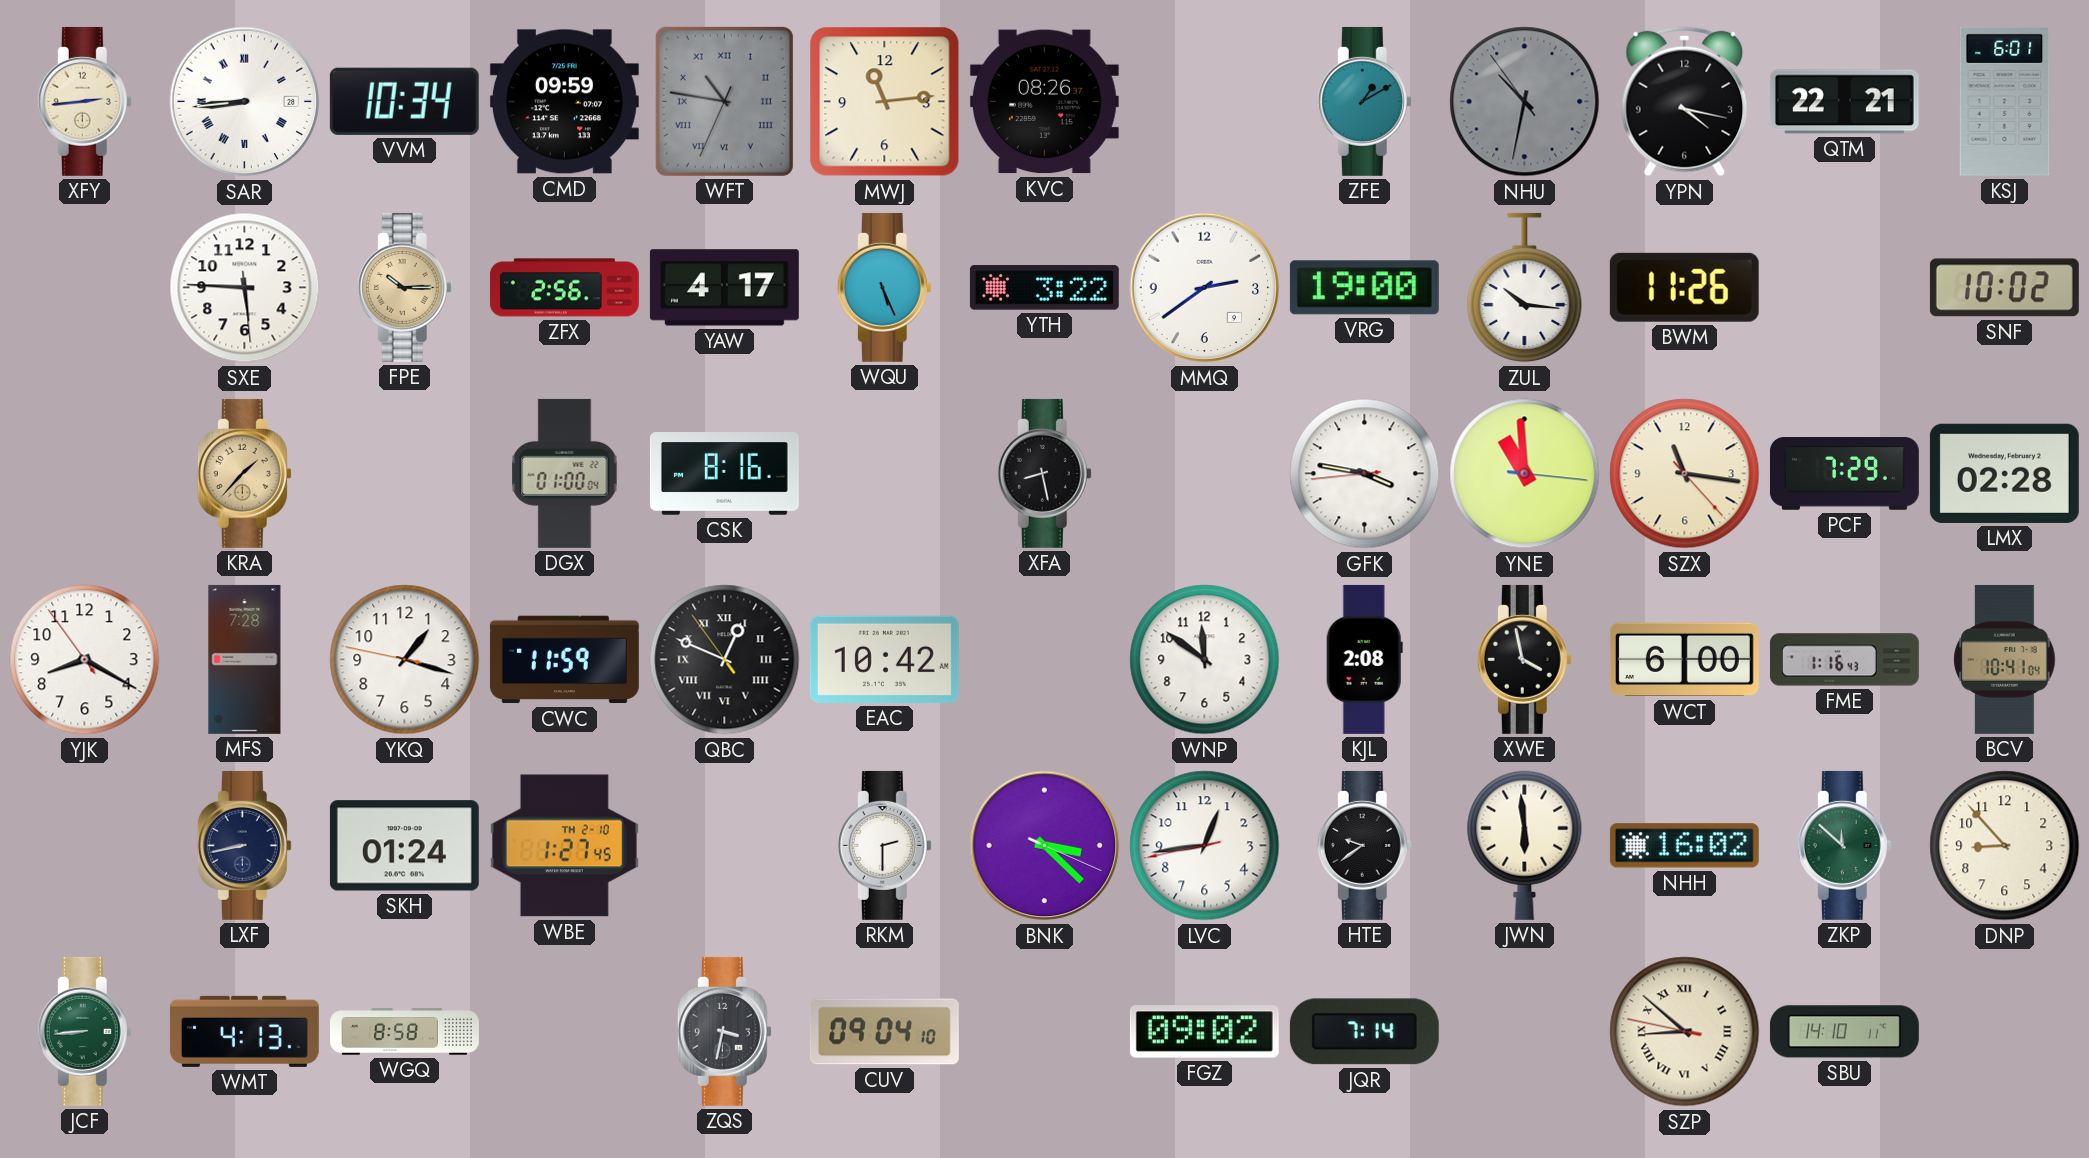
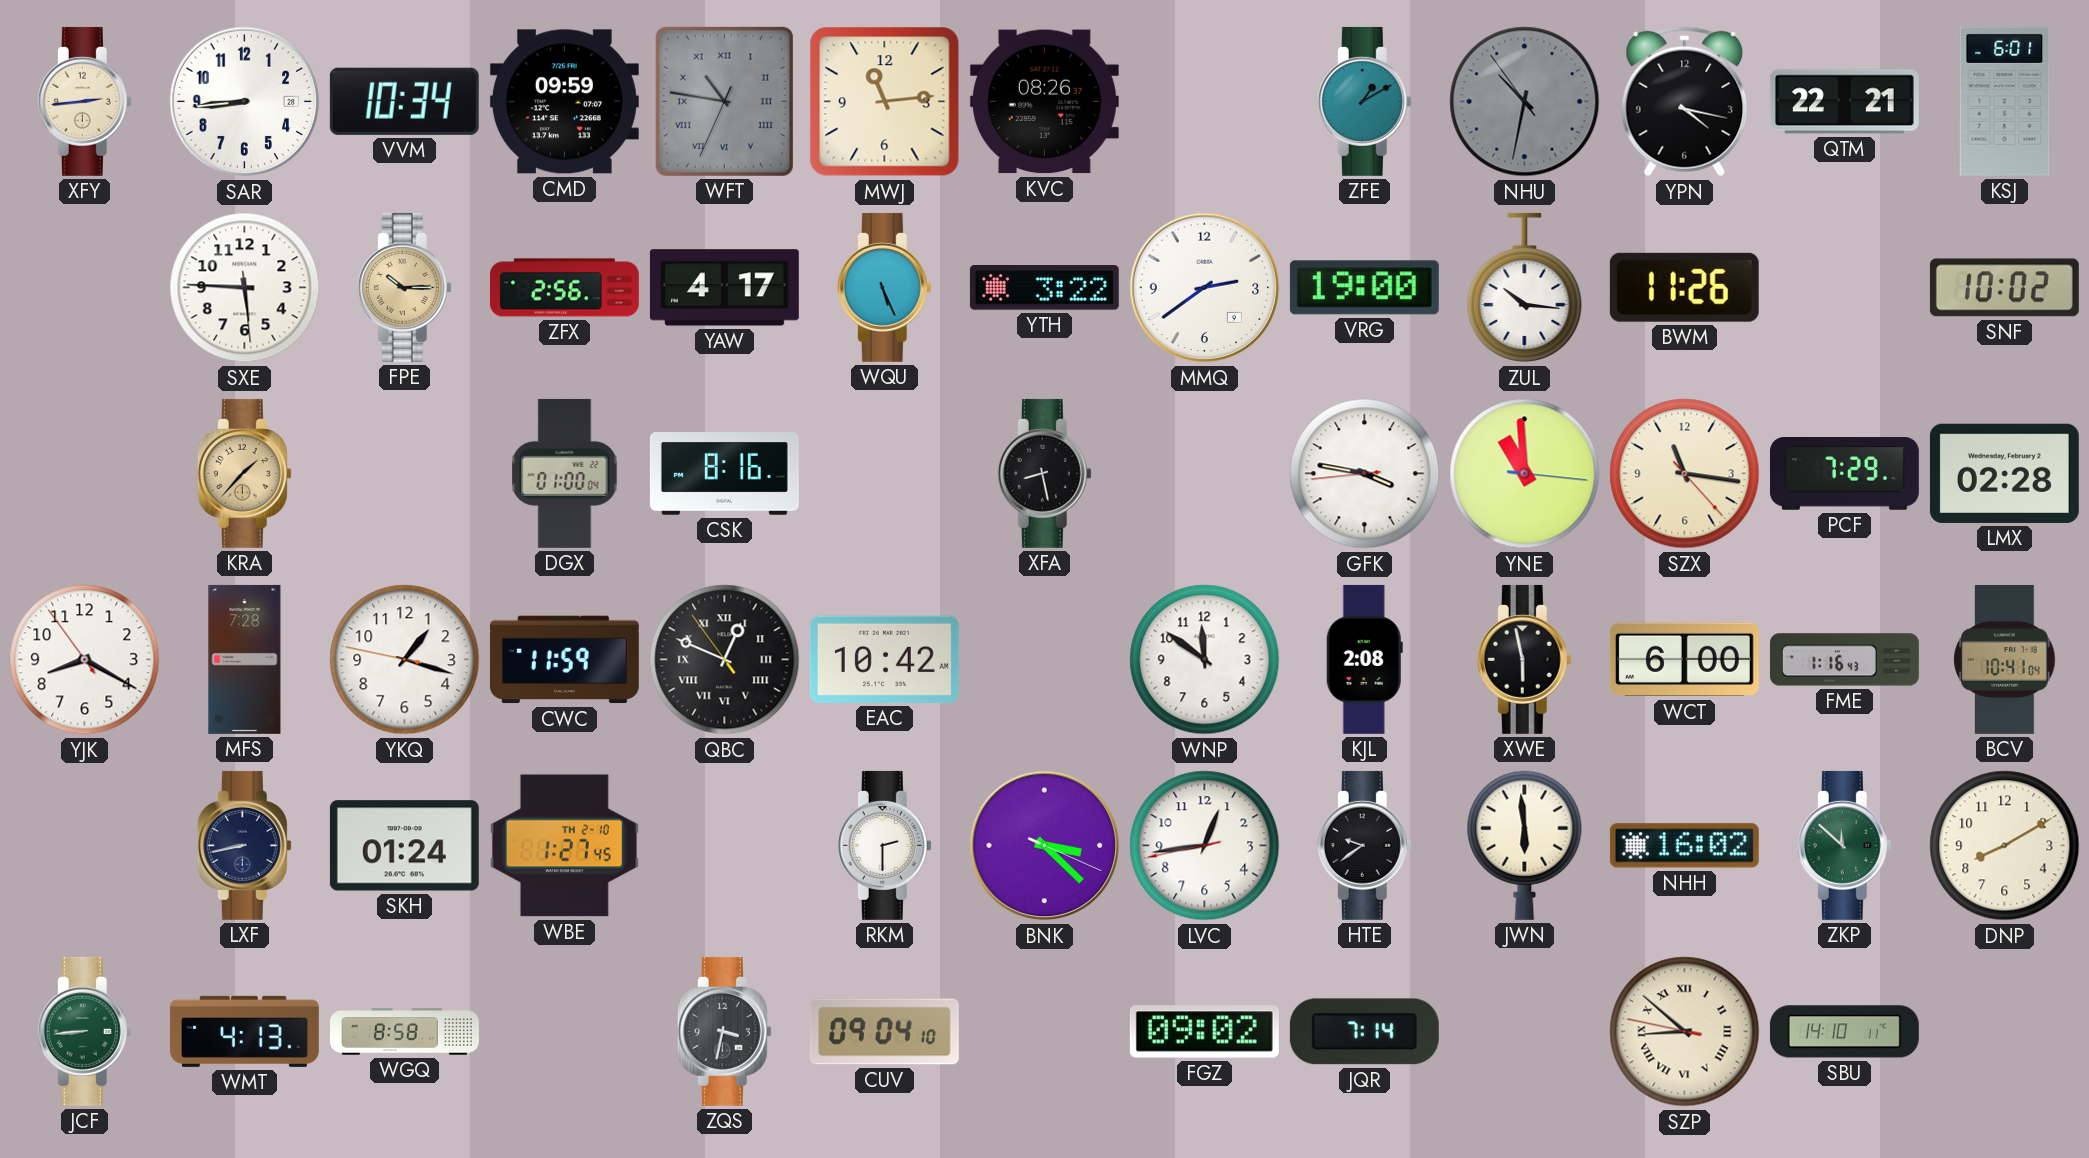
SAR numerals: Roman -> Arabic (245, 102)
XWE: 3:58 -> 5:58 (1524, 659)
DNP: 8:53 -> 8:10 (2005, 846)
